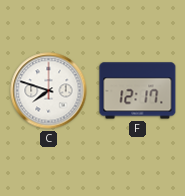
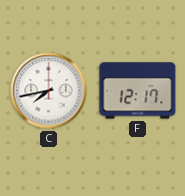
C: 7:48 -> 7:43 (49, 91)
